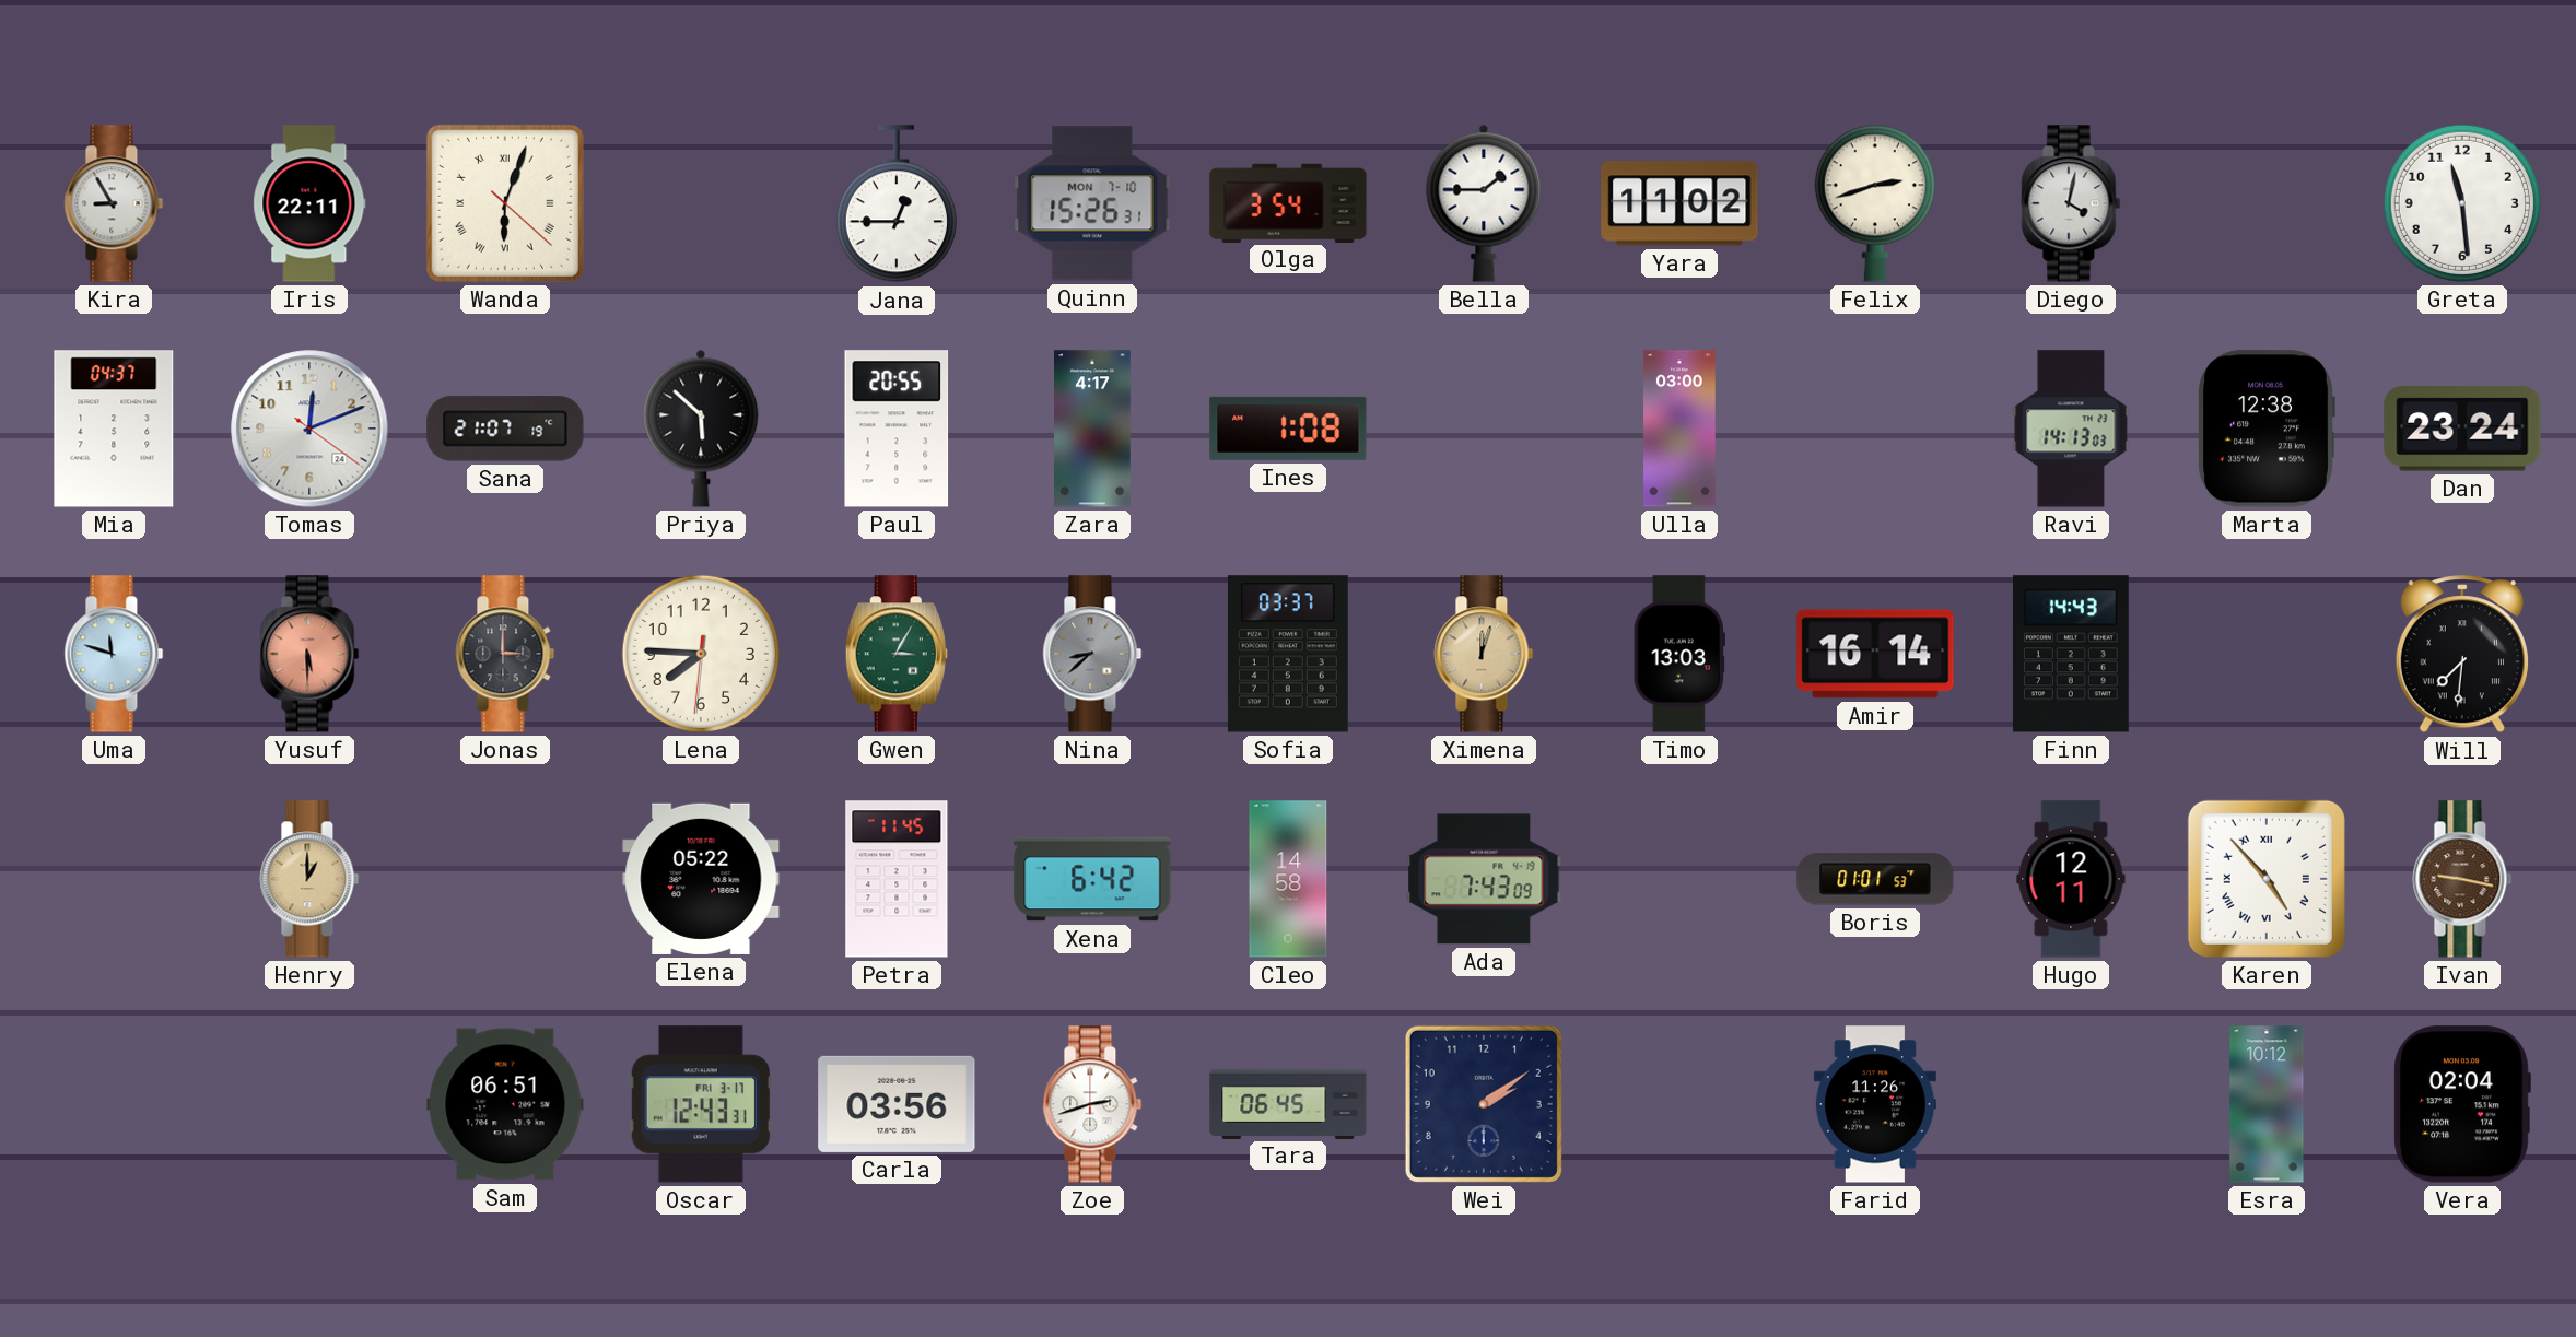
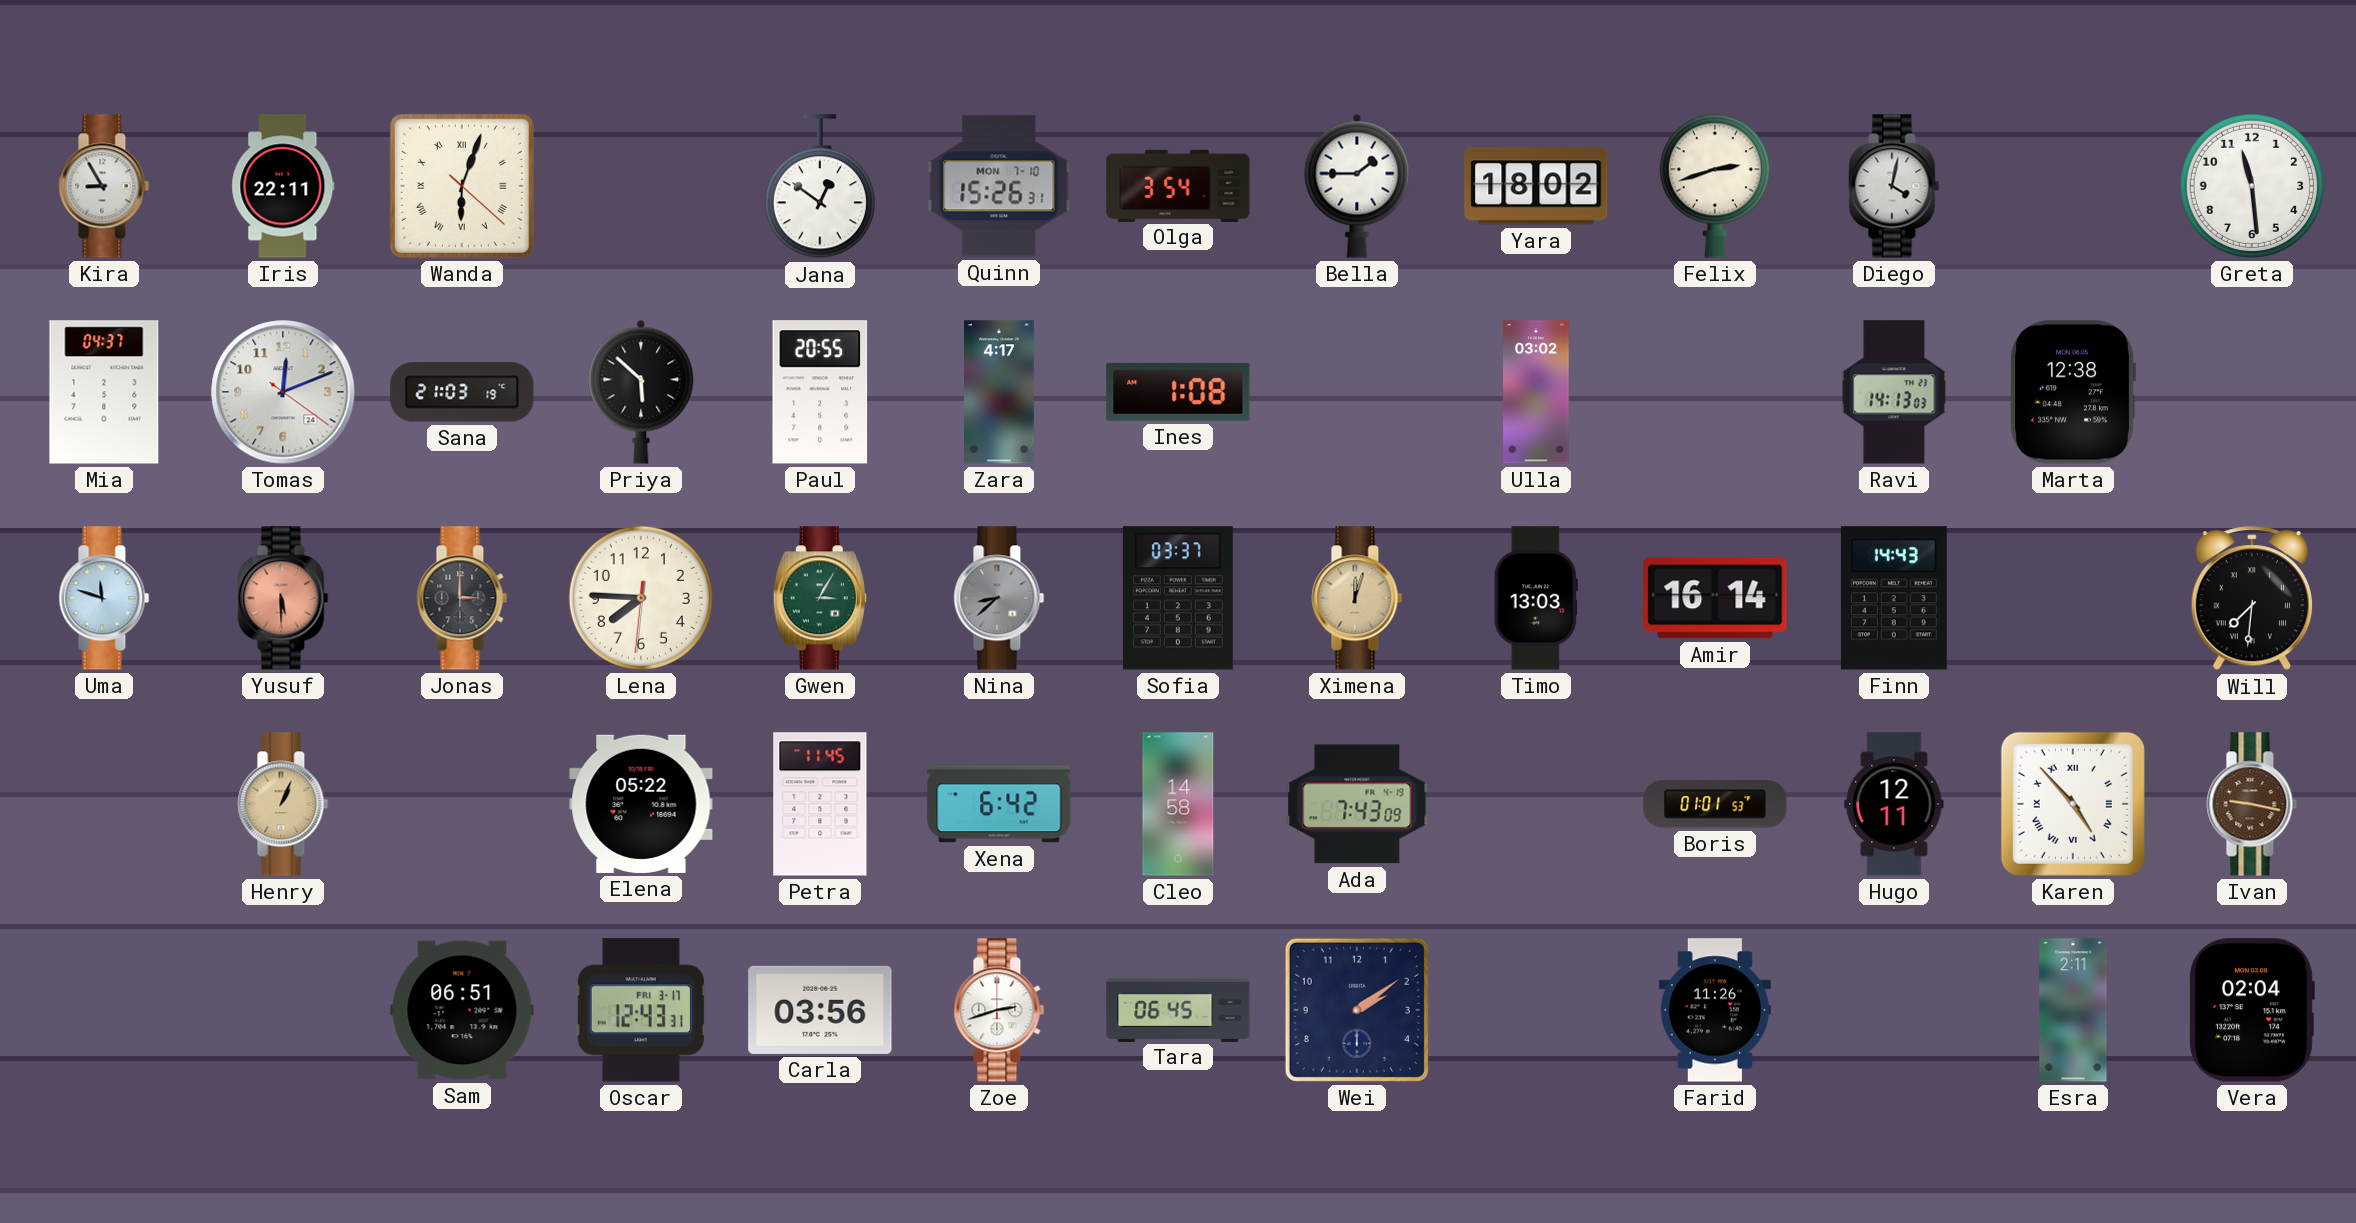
Jana: 12:45 -> 12:51 (820, 187)
Yara: 11:02 -> 18:02 (1536, 186)
Sana: 21:07 -> 21:03 (462, 392)
Ulla: 03:00 -> 03:02 (1536, 392)
Dan: 23:24 -> none (2462, 429)
Henry: 1:00 -> 1:04 (283, 804)
Esra: 10:12 -> 2:11 (2073, 1010)
